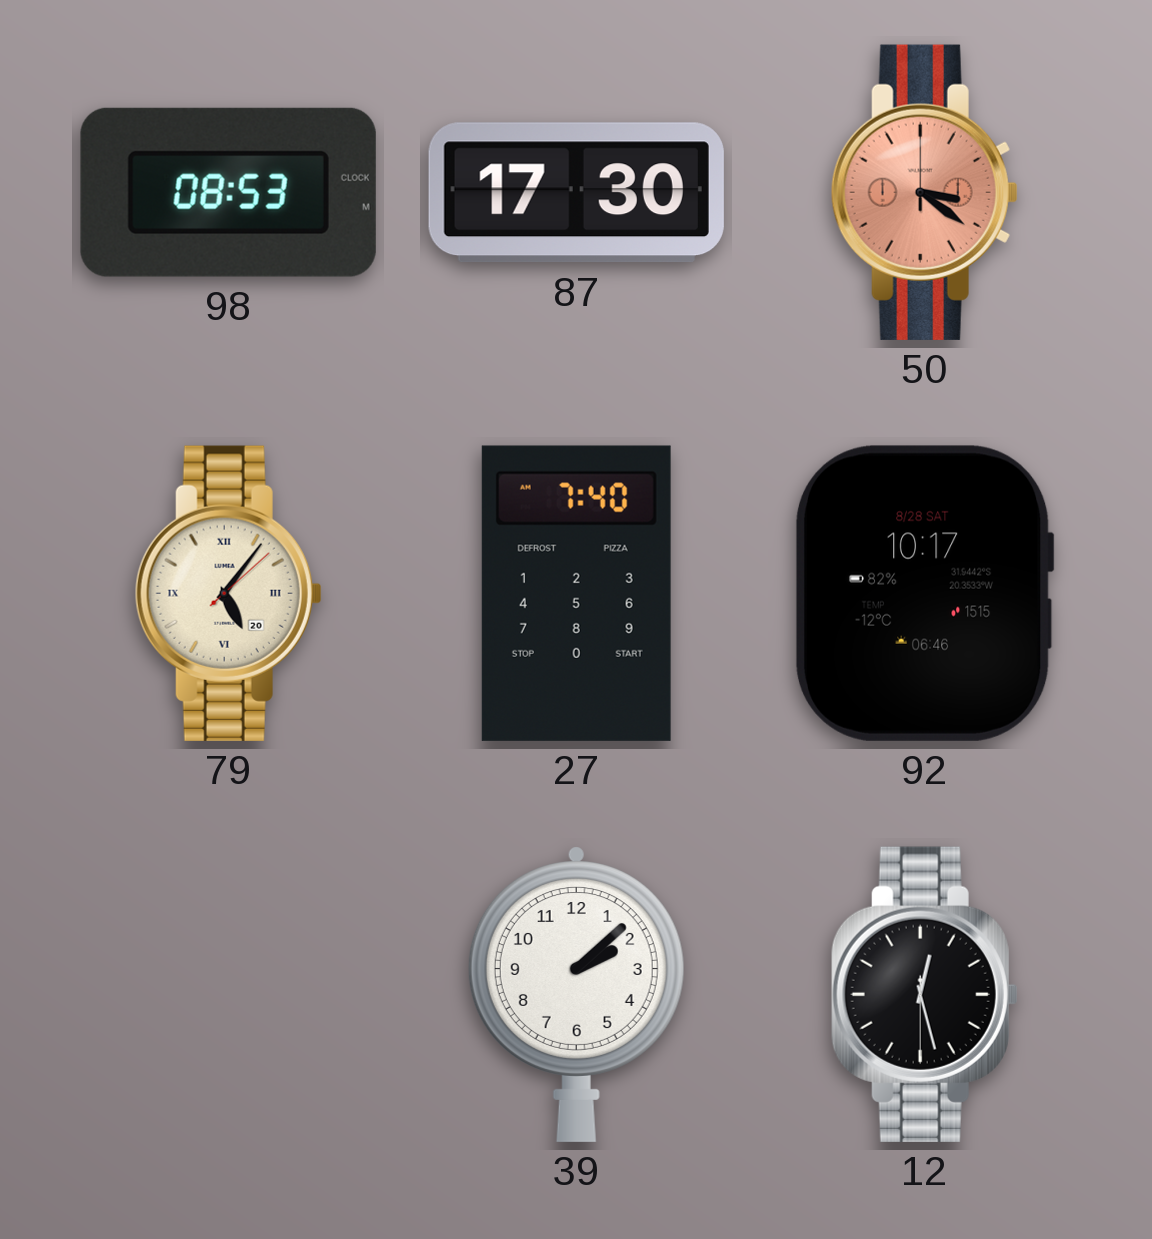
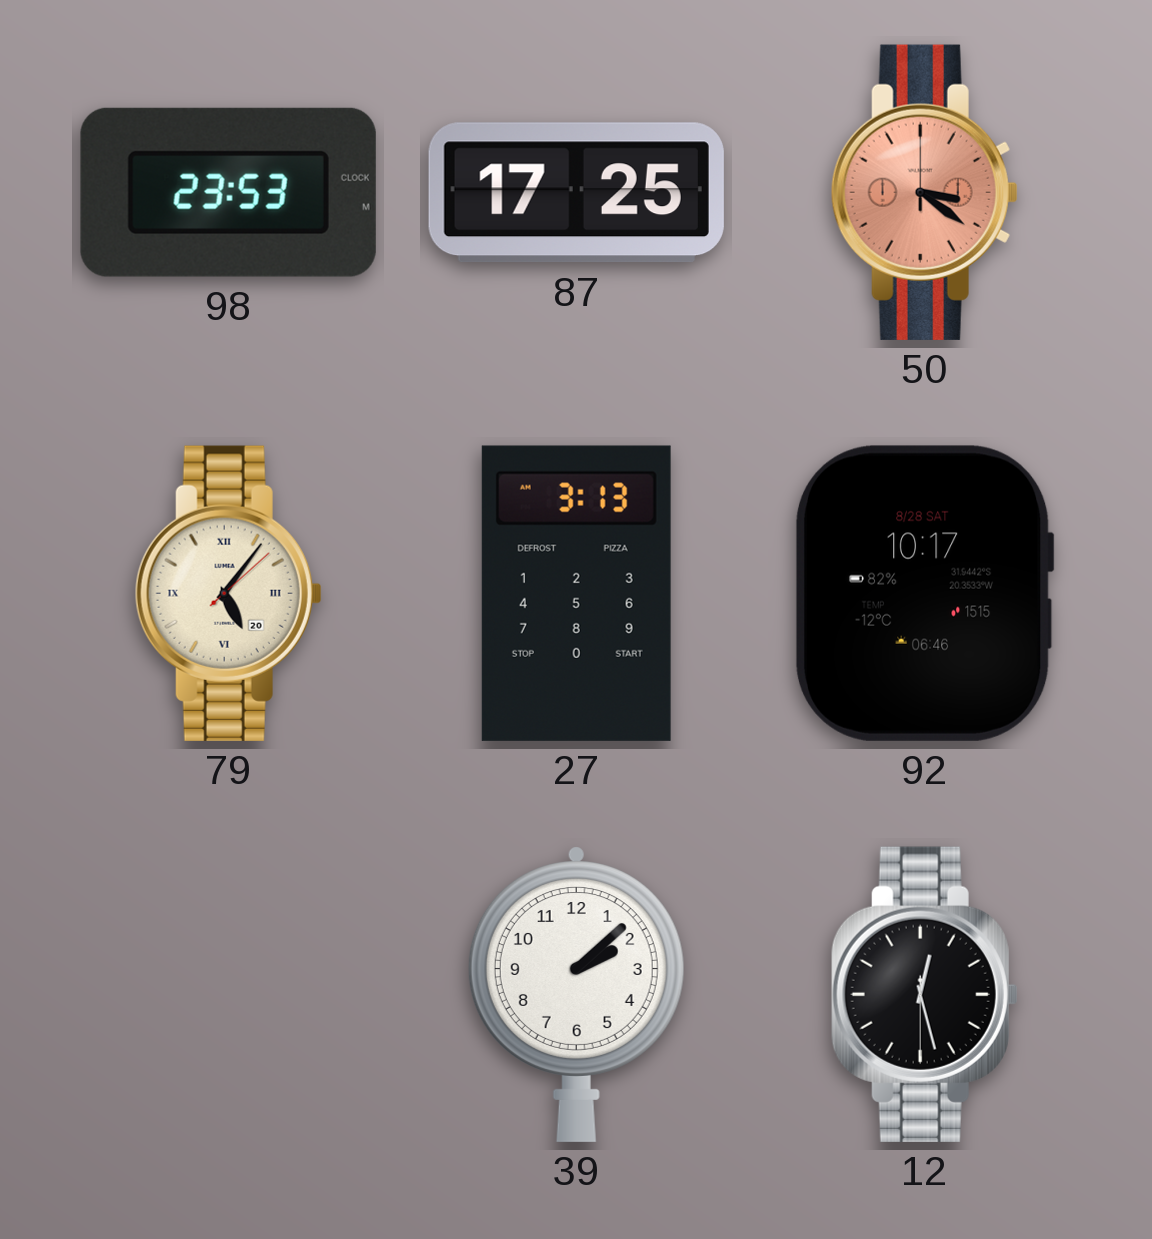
98: 08:53 -> 23:53 (228, 192)
87: 17:30 -> 17:25 (576, 193)
27: 7:40 -> 3:13 (576, 593)
